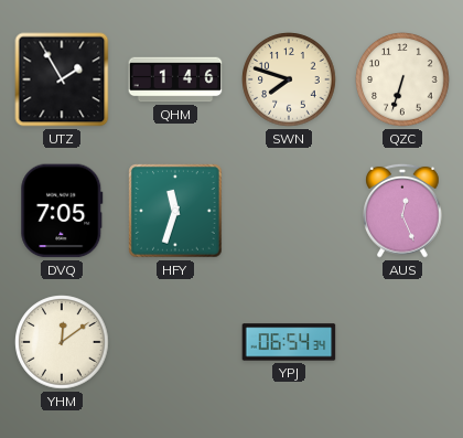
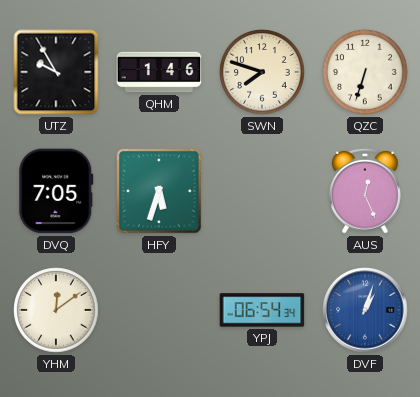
UTZ: 1:55 -> 9:55 (56, 72)
HFY: 11:33 -> 5:33 (159, 191)
DVF: none -> 1:03 (365, 310)
